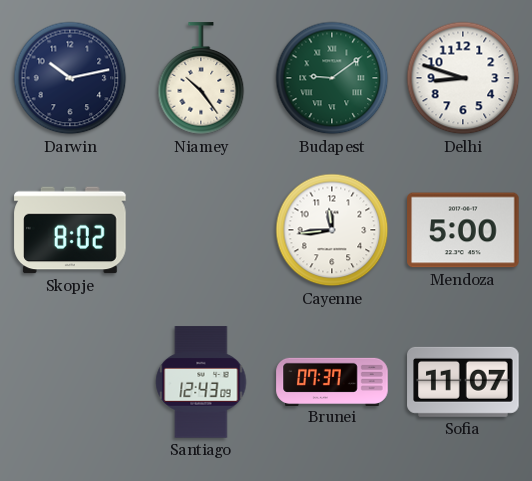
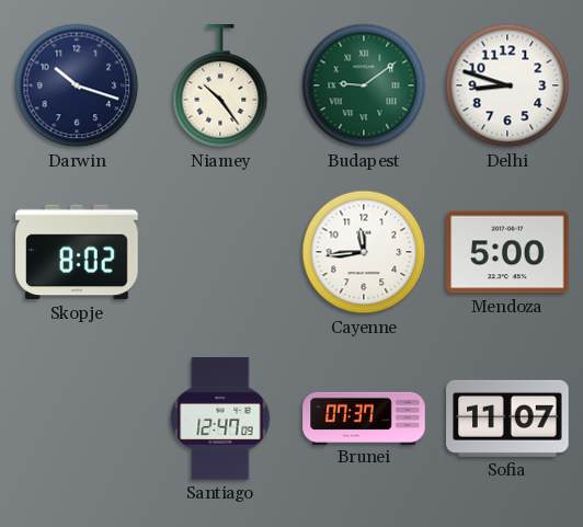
Darwin: 10:13 -> 10:18 (77, 85)
Santiago: 12:43 -> 12:47 (220, 419)
